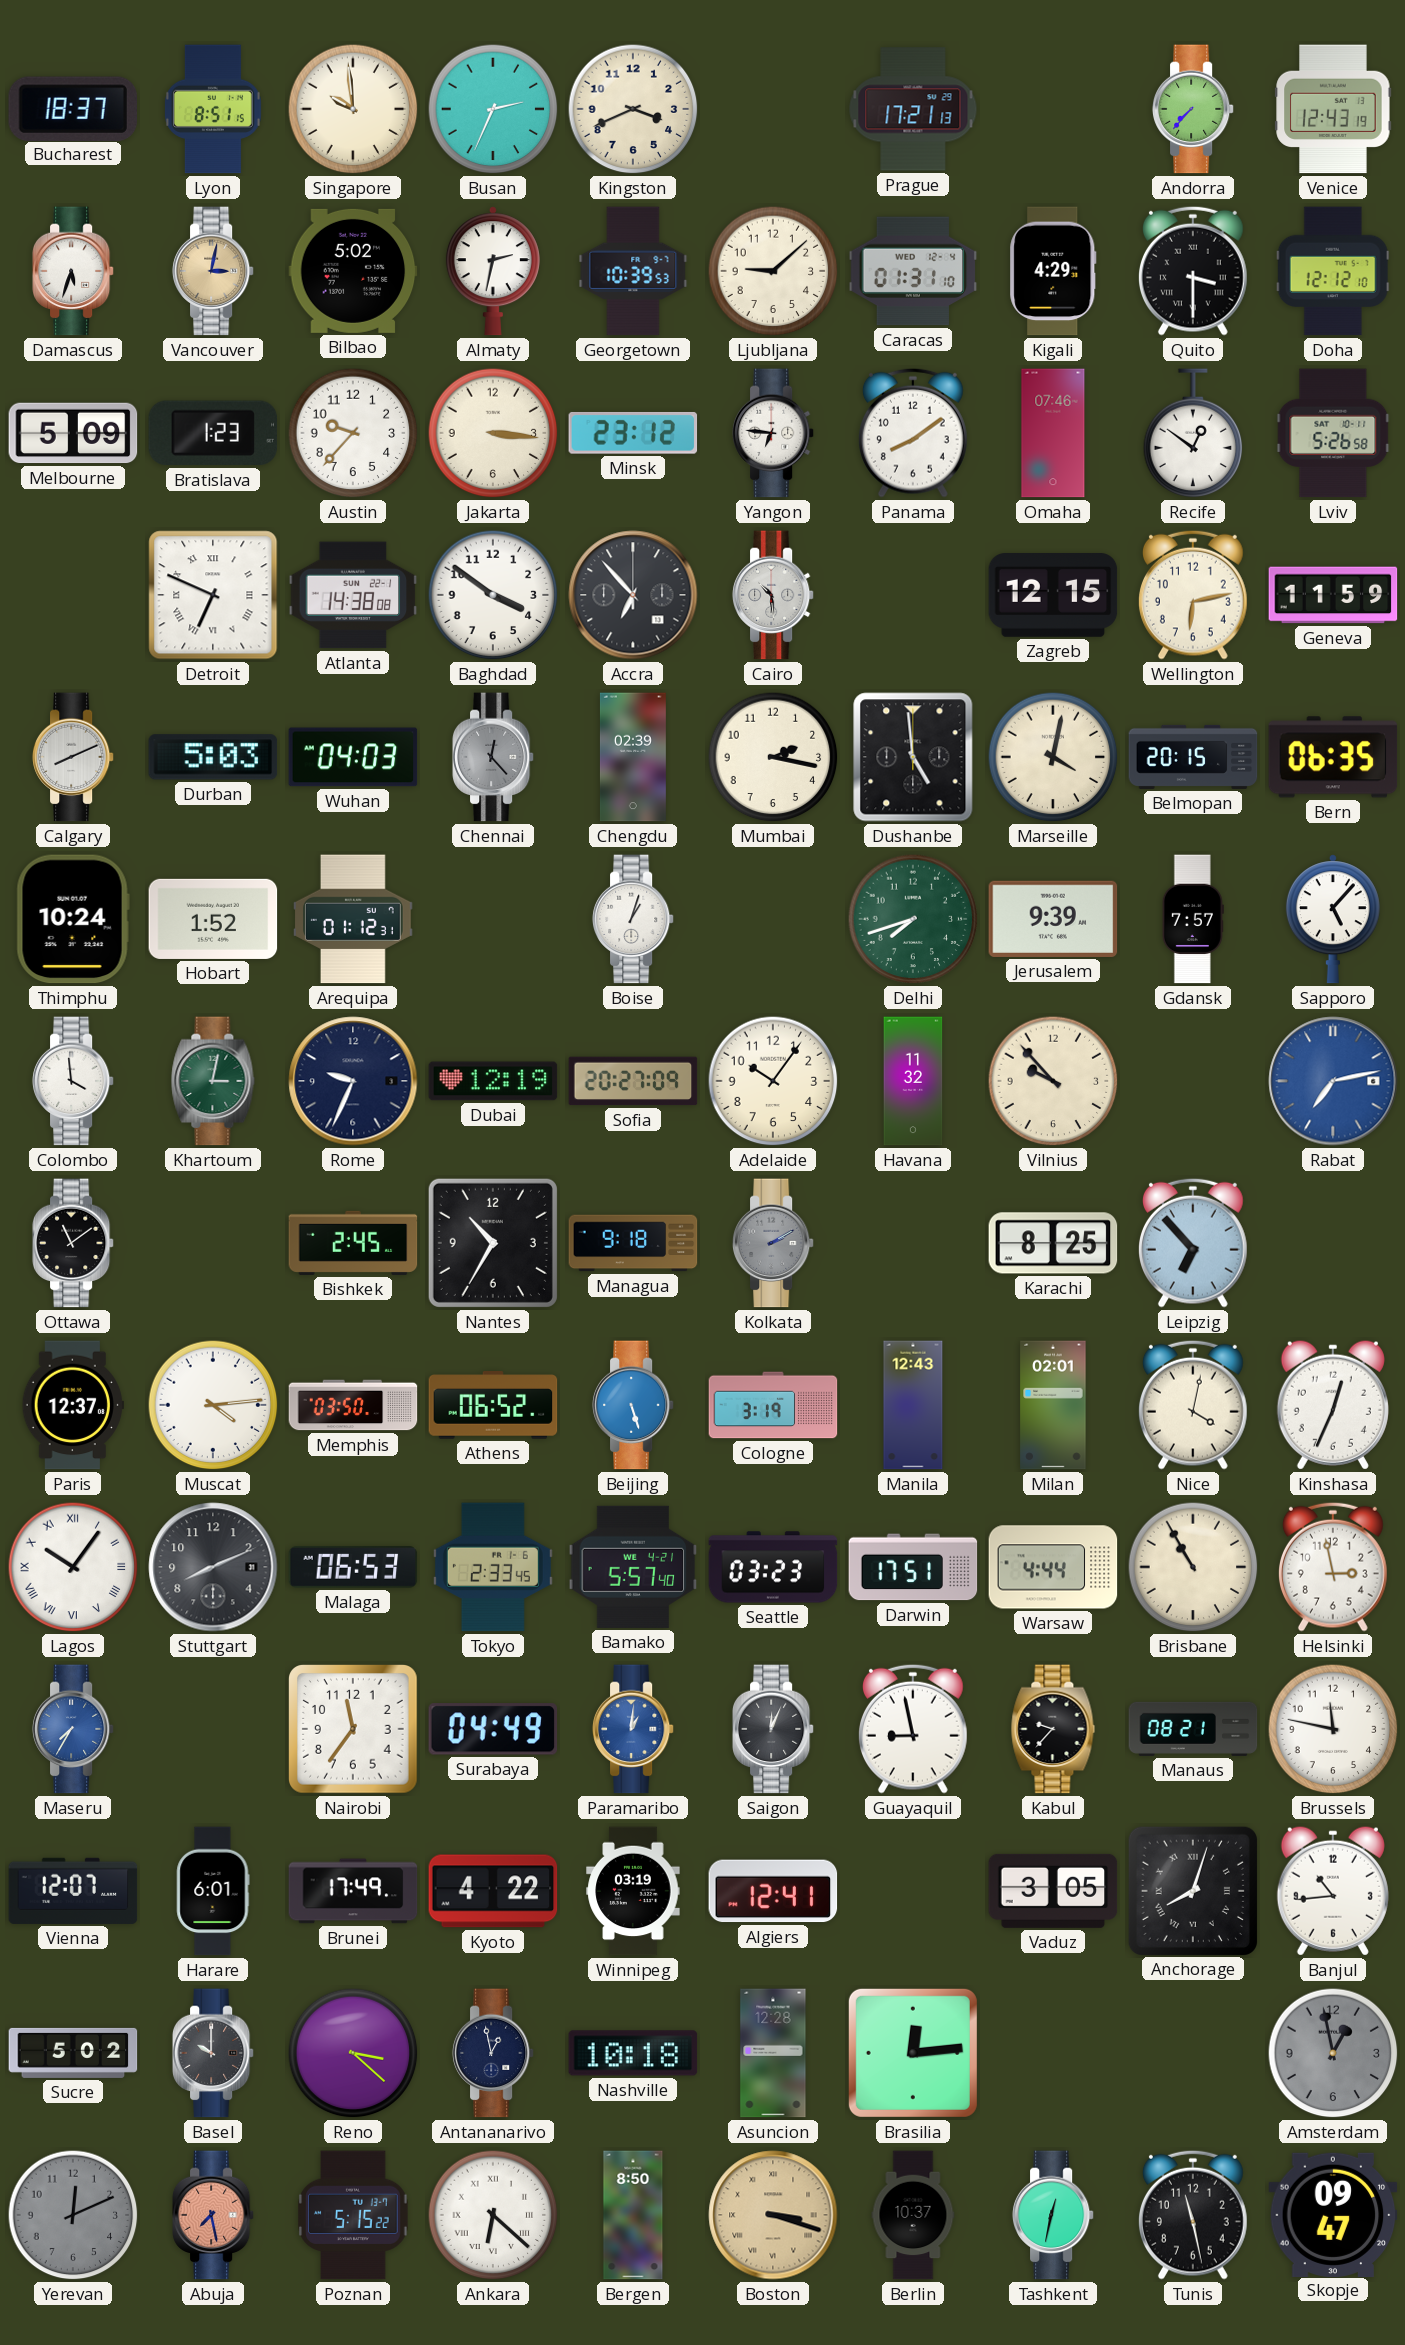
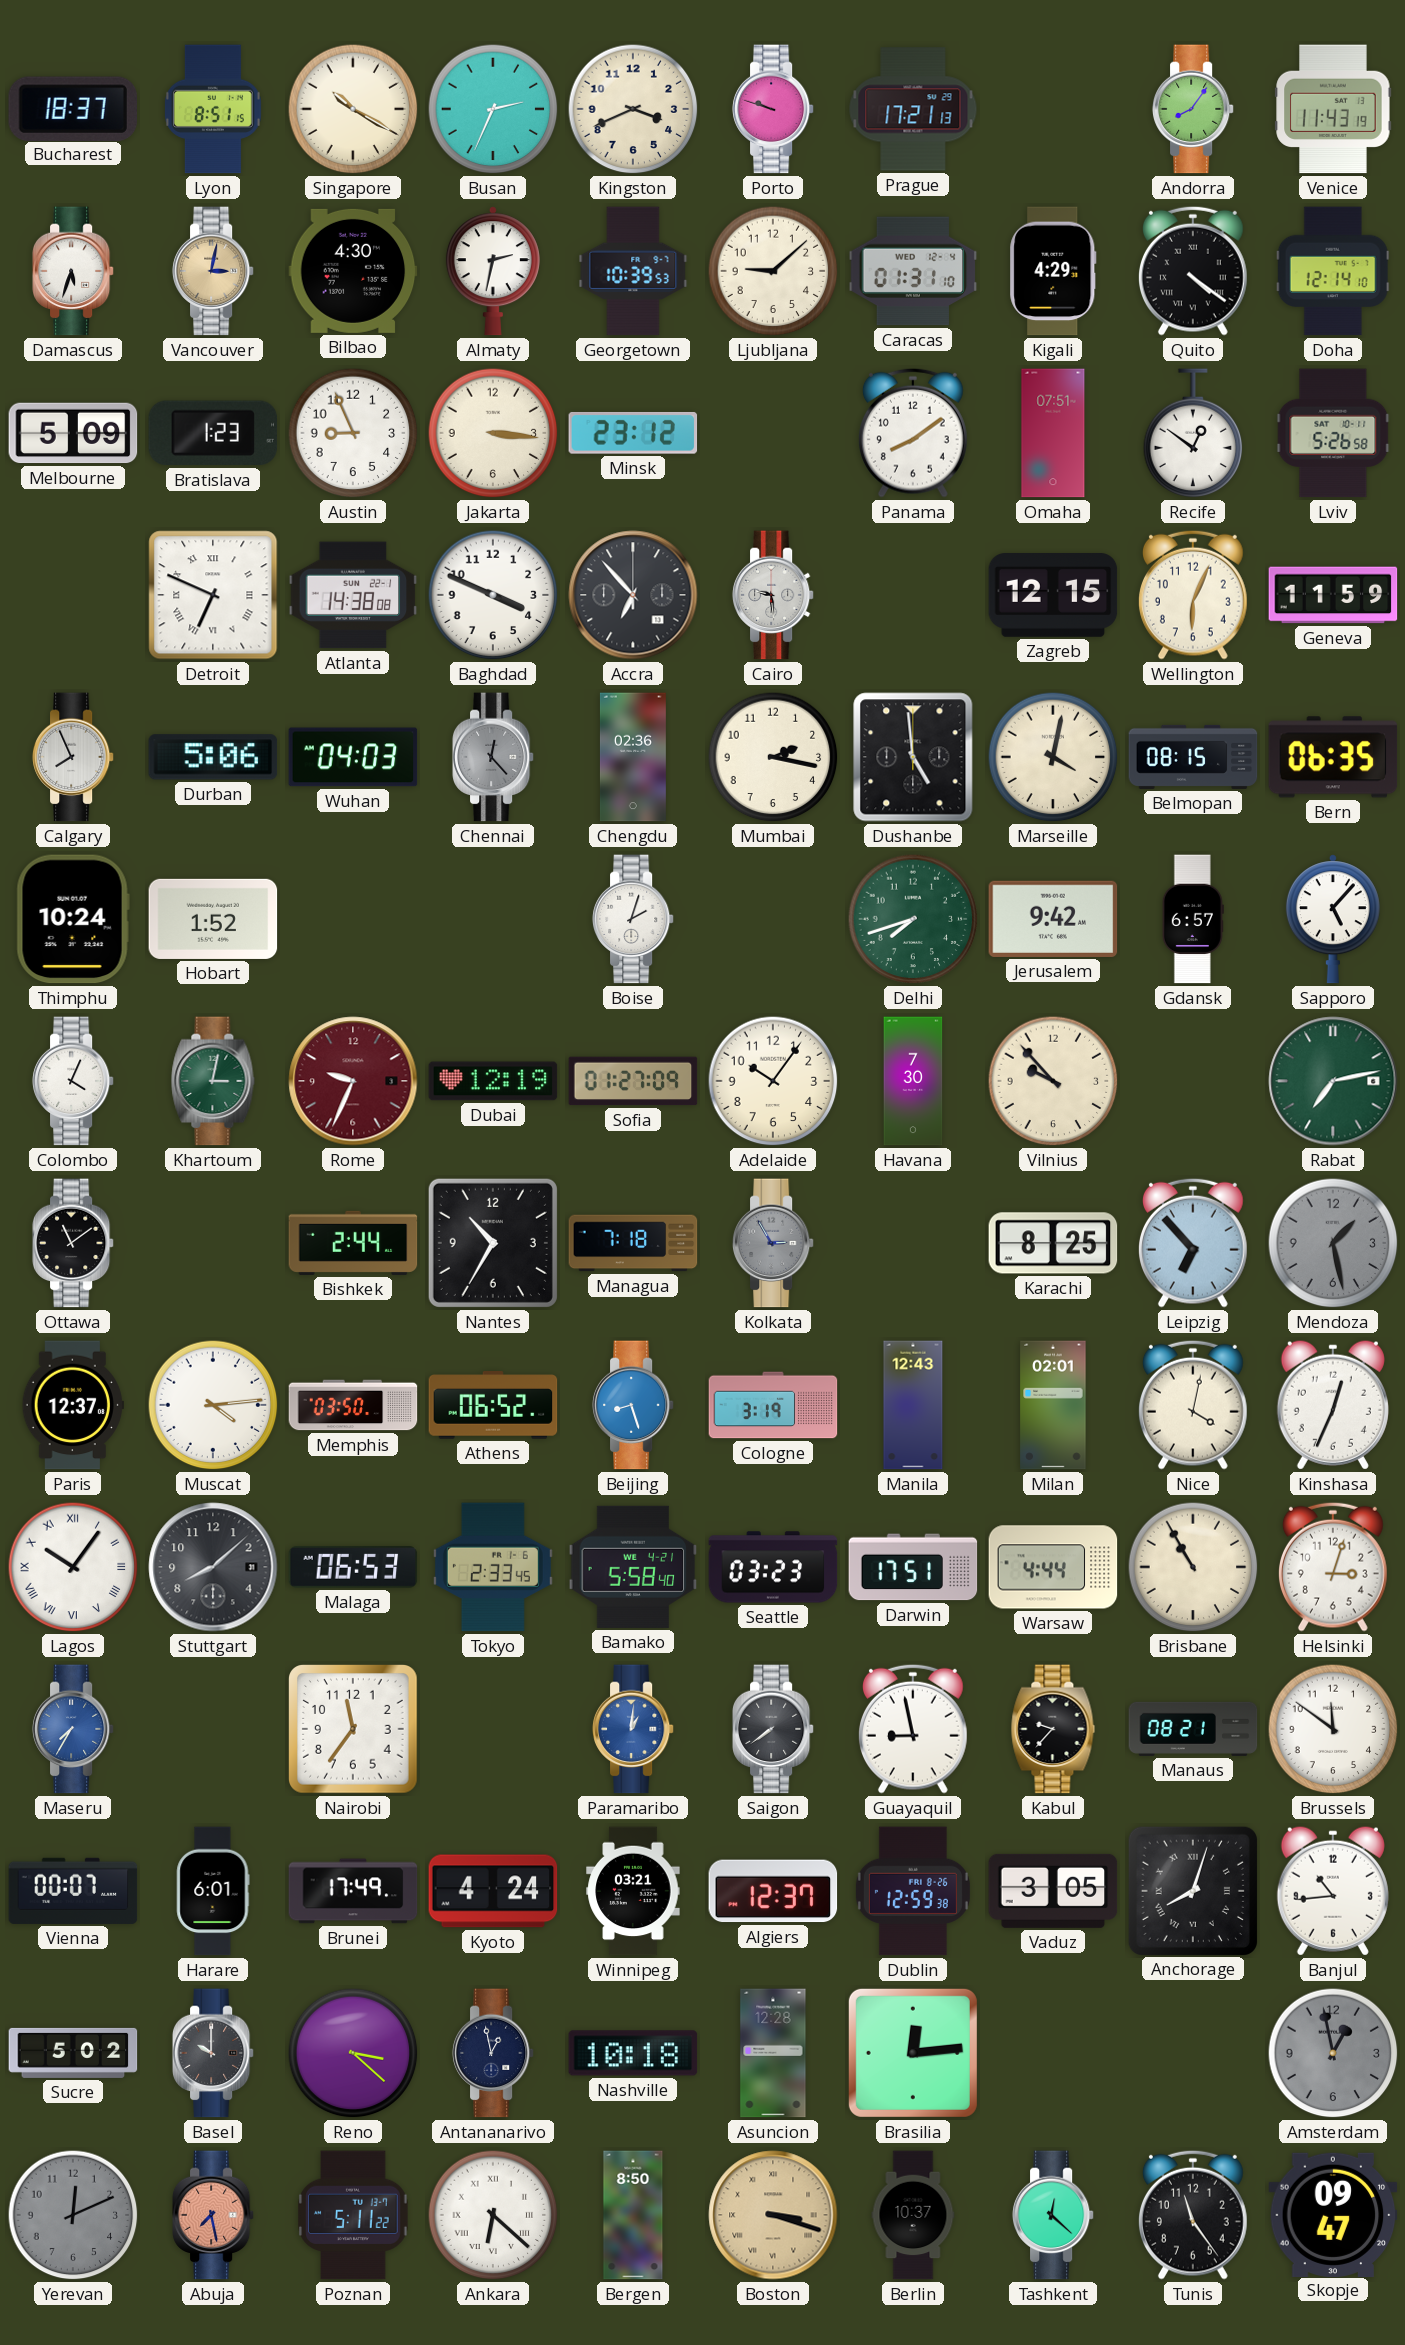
Singapore: 9:59 -> 10:20 (353, 109)
Porto: none -> 9:48 (773, 109)
Andorra: 7:37 -> 8:06 (1193, 109)
Venice: 12:43 -> 11:43 (1333, 109)
Bilbao: 5:02 -> 4:30 (353, 271)
Quito: 3:30 -> 4:21 (1193, 271)
Doha: 12:12 -> 12:14 (1333, 271)
Austin: 9:37 -> 8:56 (353, 433)
Yangon: 6:46 -> none (773, 433)
Omaha: 07:46 -> 07:51 (1053, 433)
Baghdad: 3:51 -> 3:49 (493, 595)
Cairo: 10:29 -> 9:29 (773, 595)
Wellington: 6:13 -> 6:04 (1193, 595)
Calgary: 8:11 -> 7:56 (73, 757)
Durban: 5:03 -> 5:06 (213, 757)
Chengdu: 02:39 -> 02:36 (633, 757)
Belmopan: 20:15 -> 08:15 (1193, 757)
Arequipa: 01:12 -> none (354, 919)
Boise: 1:03 -> 2:03 (633, 919)
Jerusalem: 9:39 -> 9:42 (1053, 919)
Gdansk: 7:57 -> 6:57 (1193, 919)
Colombo: 3:59 -> 4:04 (73, 1081)
Rome dial: navy -> burgundy (353, 1081)
Sofia: 20:27 -> 01:27 (633, 1081)
Havana: 11:32 -> 7:30 (913, 1081)
Rabat dial: blue -> green (1333, 1081)
Bishkek: 2:45 -> 2:44 (353, 1243)
Managua: 9:18 -> 7:18 (633, 1243)
Kolkata: 2:10 -> 2:55 (773, 1243)
Mendoza: none -> 1:28 (1333, 1243)
Beijing: 5:27 -> 8:27 (633, 1405)
Stuttgart: 8:11 -> 8:08 (213, 1567)
Bamako: 5:57 -> 5:58 (633, 1567)
Helsinki: 2:58 -> 3:03 (1333, 1567)
Surabaya: 04:49 -> none (493, 1729)
Saigon: 12:04 -> 7:39 (773, 1729)
Brussels: 11:47 -> 11:51 (1333, 1729)
Vienna: 12:07 -> 00:07 (73, 1891)
Kyoto: 4:22 -> 4:24 (493, 1891)
Winnipeg: 03:19 -> 03:21 (633, 1891)
Algiers: 12:41 -> 12:37 (773, 1891)
Dublin: none -> 12:59 (913, 1891)
Poznan: 5:15 -> 5:11 (353, 2215)
Tashkent: 12:32 -> 12:22 (1053, 2215)
Tunis: 11:28 -> 11:24 (1193, 2215)
